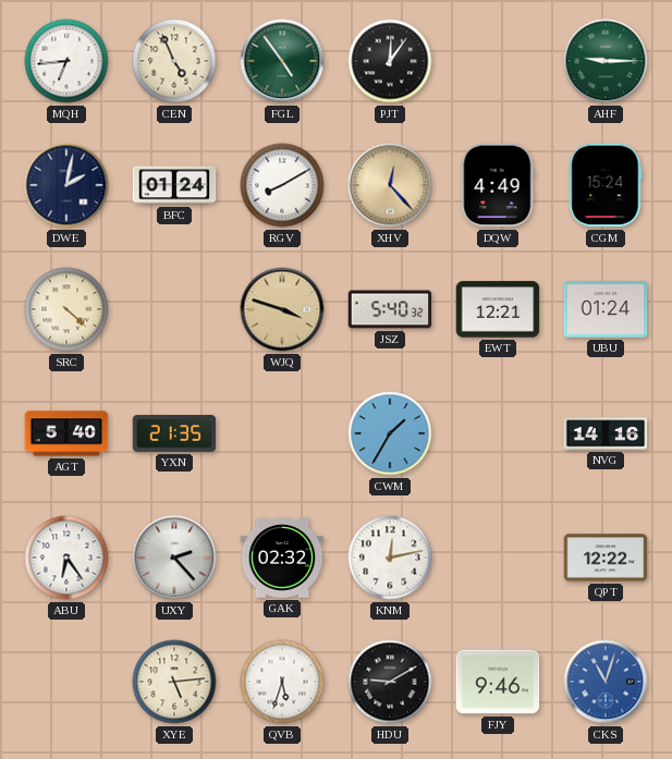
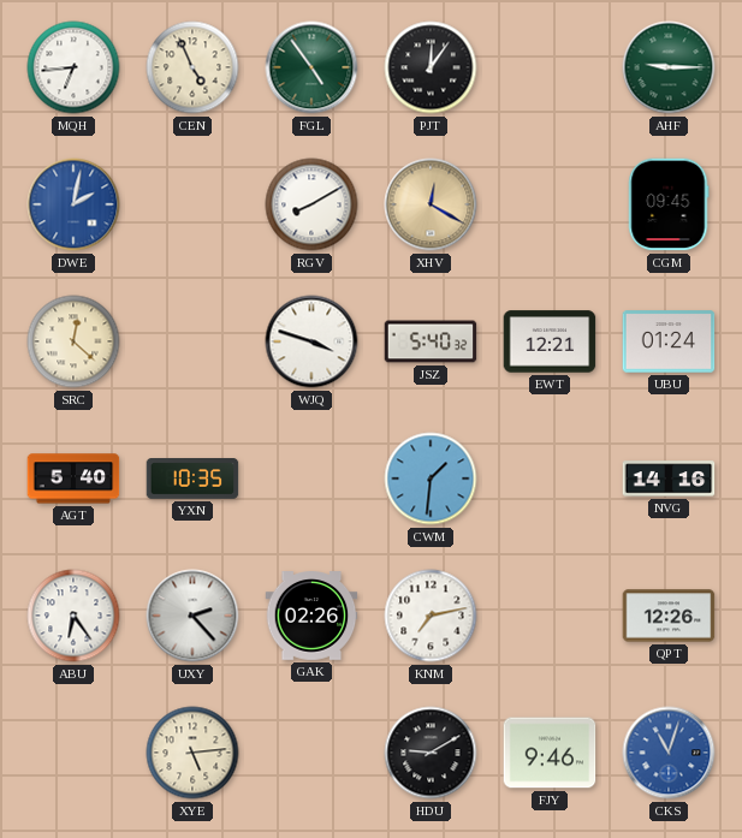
DWE dial: navy -> blue (73, 204)
BFC: 01:24 -> none (174, 185)
XHV: 12:23 -> 12:20 (431, 204)
DQW: 4:49 -> none (498, 185)
CGM: 15:24 -> 09:45 (669, 204)
SRC: 4:22 -> 12:22 (73, 341)
WJQ dial: champagne -> white (311, 341)
YXN: 21:35 -> 10:35 (192, 480)
CWM: 1:35 -> 1:31 (431, 479)
GAK: 02:32 -> 02:26 (311, 616)
KNM: 12:13 -> 7:13 (431, 616)
QPT: 12:22 -> 12:26 (669, 616)
QVB: 5:33 -> none (282, 682)
